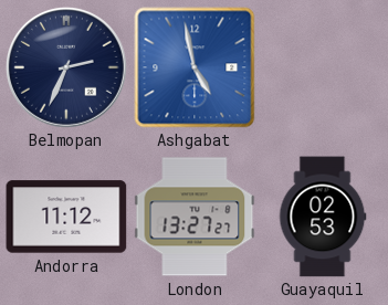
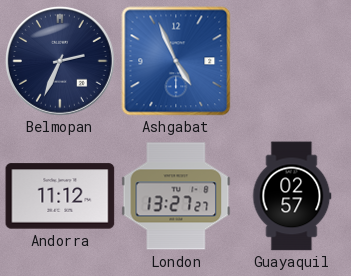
Ashgabat: 4:58 -> 4:56 (176, 61)
Guayaquil: 02:53 -> 02:57 (292, 196)
